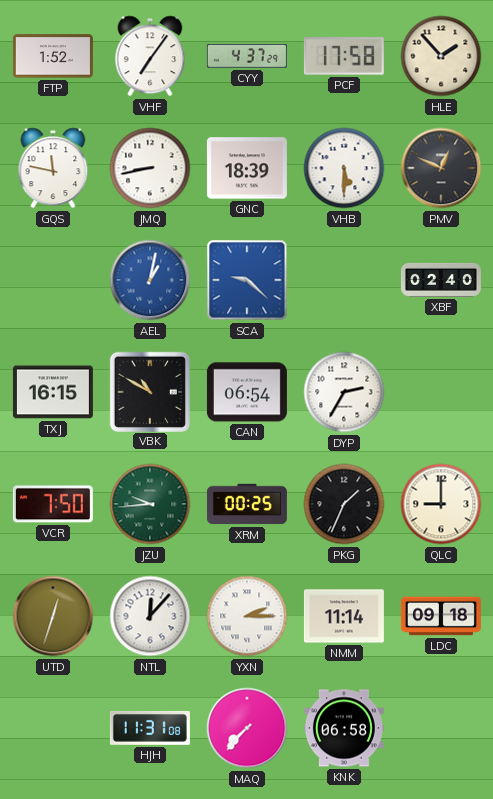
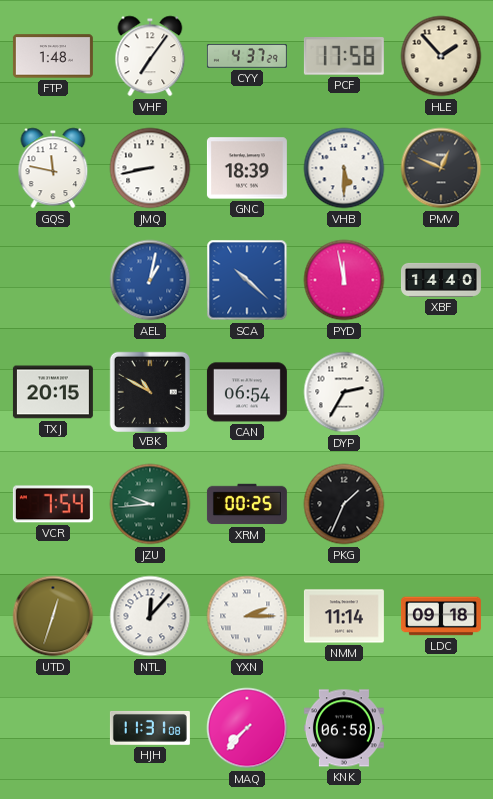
FTP: 1:52 -> 1:48 (53, 56)
SCA: 9:22 -> 10:22 (247, 280)
PYD: none -> 11:58 (344, 280)
XBF: 02:40 -> 14:40 (441, 280)
TXJ: 16:15 -> 20:15 (53, 392)
VCR: 7:50 -> 7:54 (53, 504)
QLC: 9:00 -> none (441, 504)
